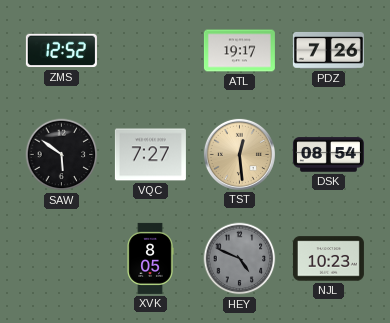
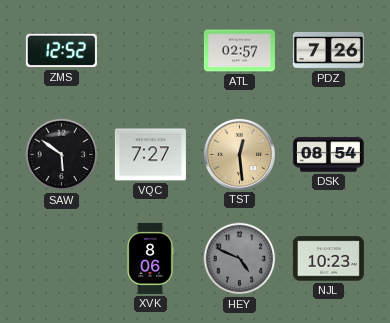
ATL: 19:17 -> 02:57 (239, 51)
XVK: 8:05 -> 8:06 (150, 258)
